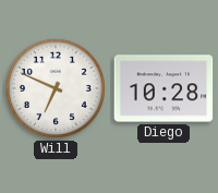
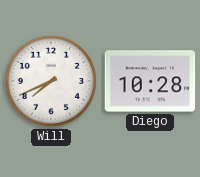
Will: 6:49 -> 7:41 (51, 81)
